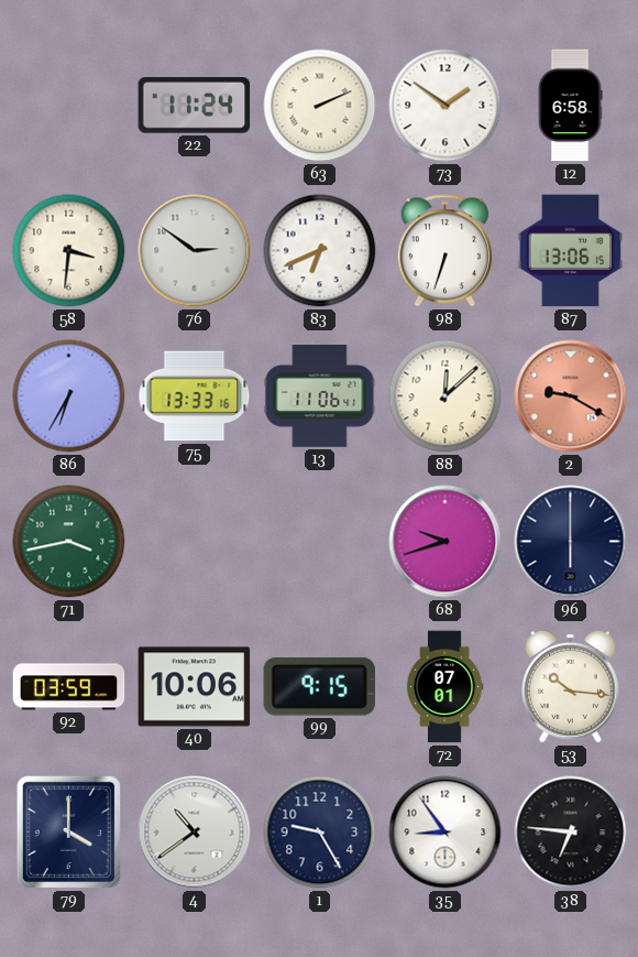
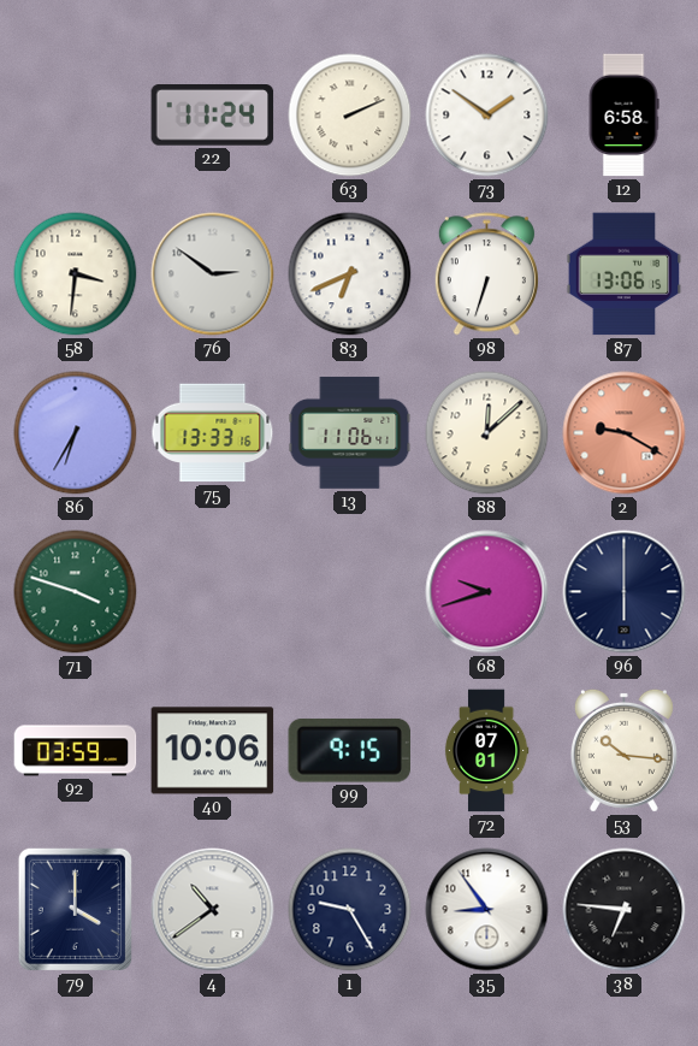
71: 3:43 -> 3:48 (76, 592)
